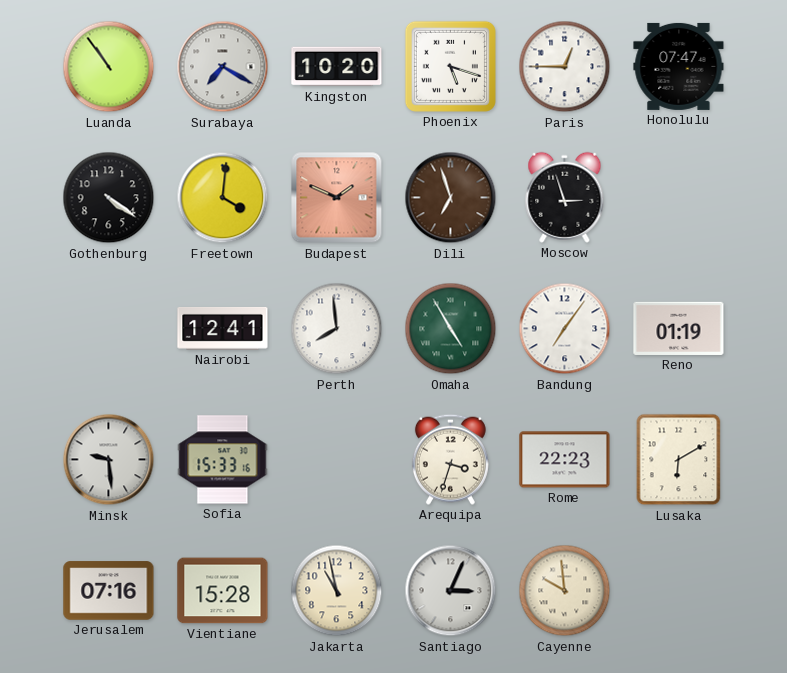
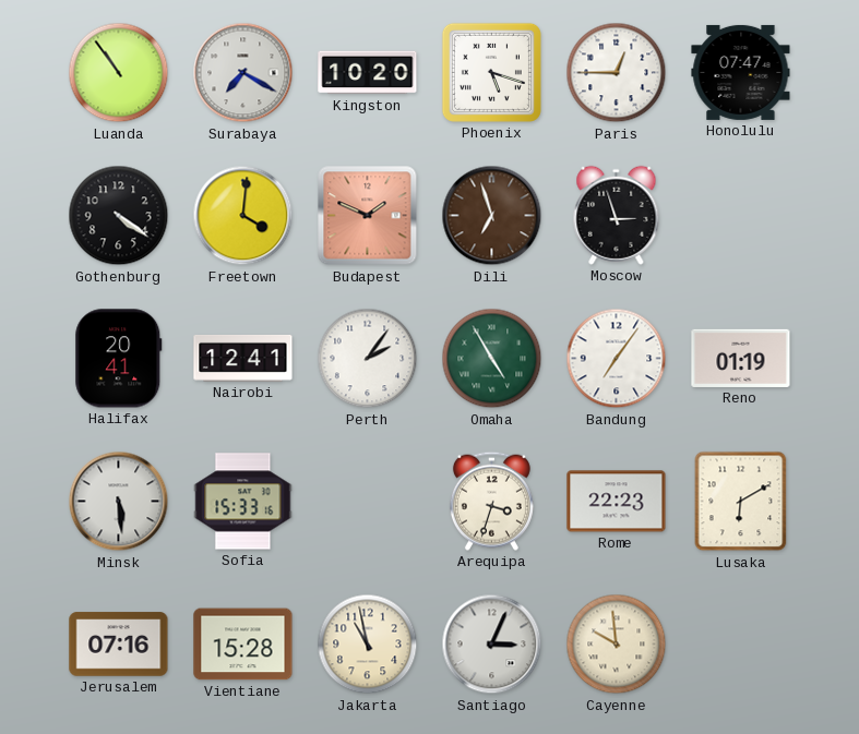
Halifax: none -> 20:41 (119, 359)
Perth: 7:59 -> 2:06 (368, 359)
Minsk: 9:29 -> 5:29 (119, 502)
